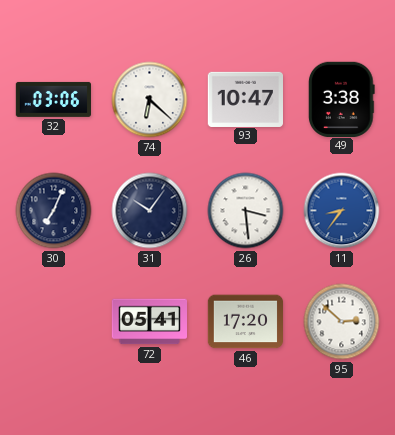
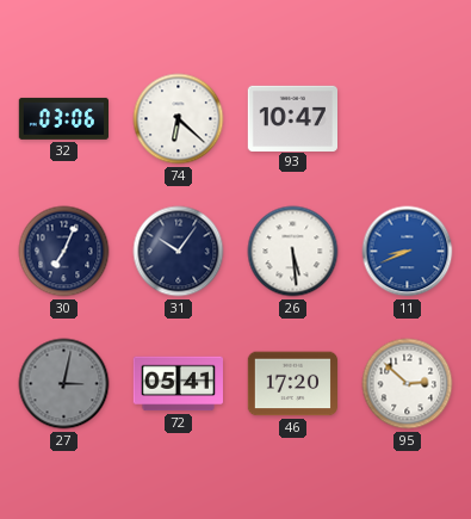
49: 3:38 -> none (342, 99)
26: 3:29 -> 5:29 (293, 252)
11: 8:36 -> 8:41 (408, 252)
27: none -> 3:02 (64, 384)
